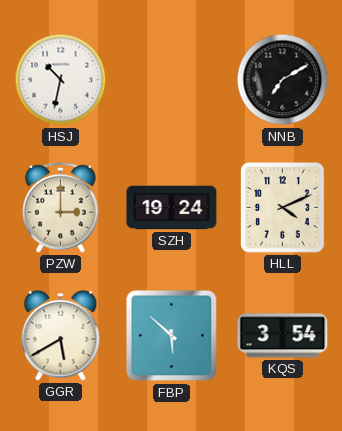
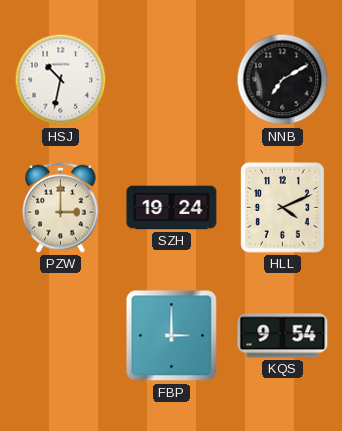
GGR: 5:40 -> none (61, 335)
FBP: 5:52 -> 3:00 (172, 336)
KQS: 3:54 -> 9:54 (283, 336)
